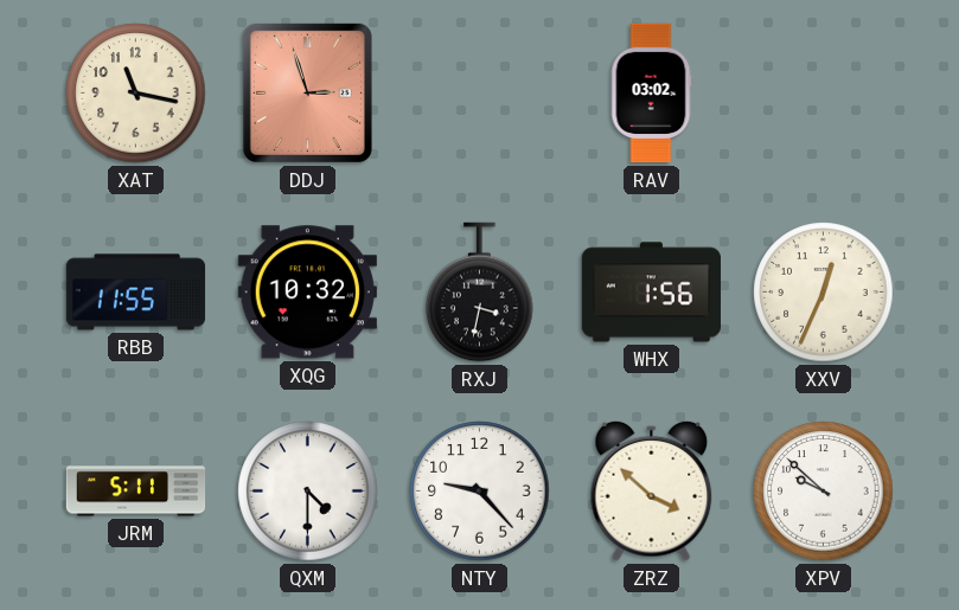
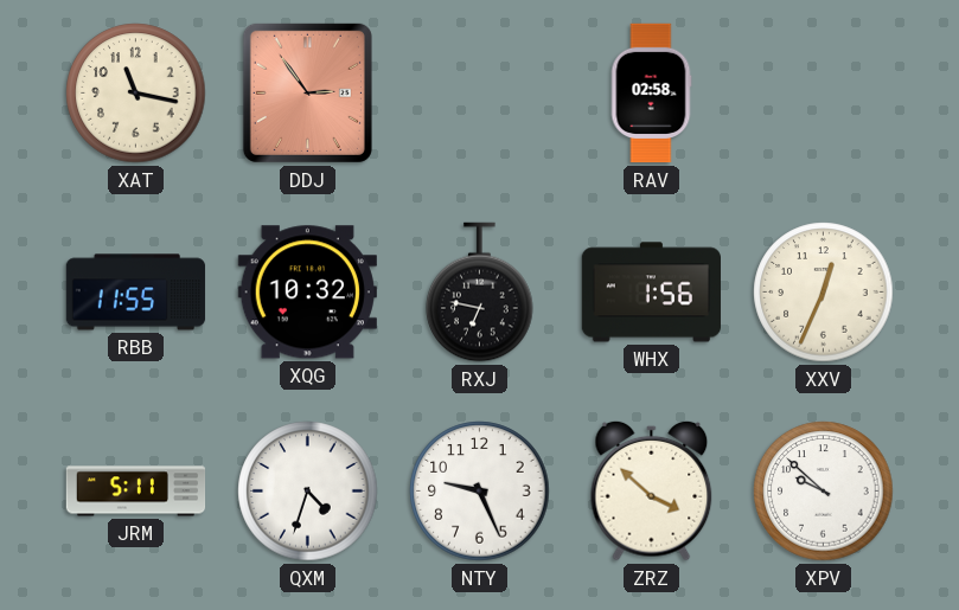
DDJ: 2:57 -> 2:54 (307, 92)
RAV: 03:02 -> 02:58 (651, 94)
RXJ: 3:32 -> 6:47 (480, 293)
QXM: 4:30 -> 4:33 (308, 492)
NTY: 9:23 -> 9:26 (480, 492)
